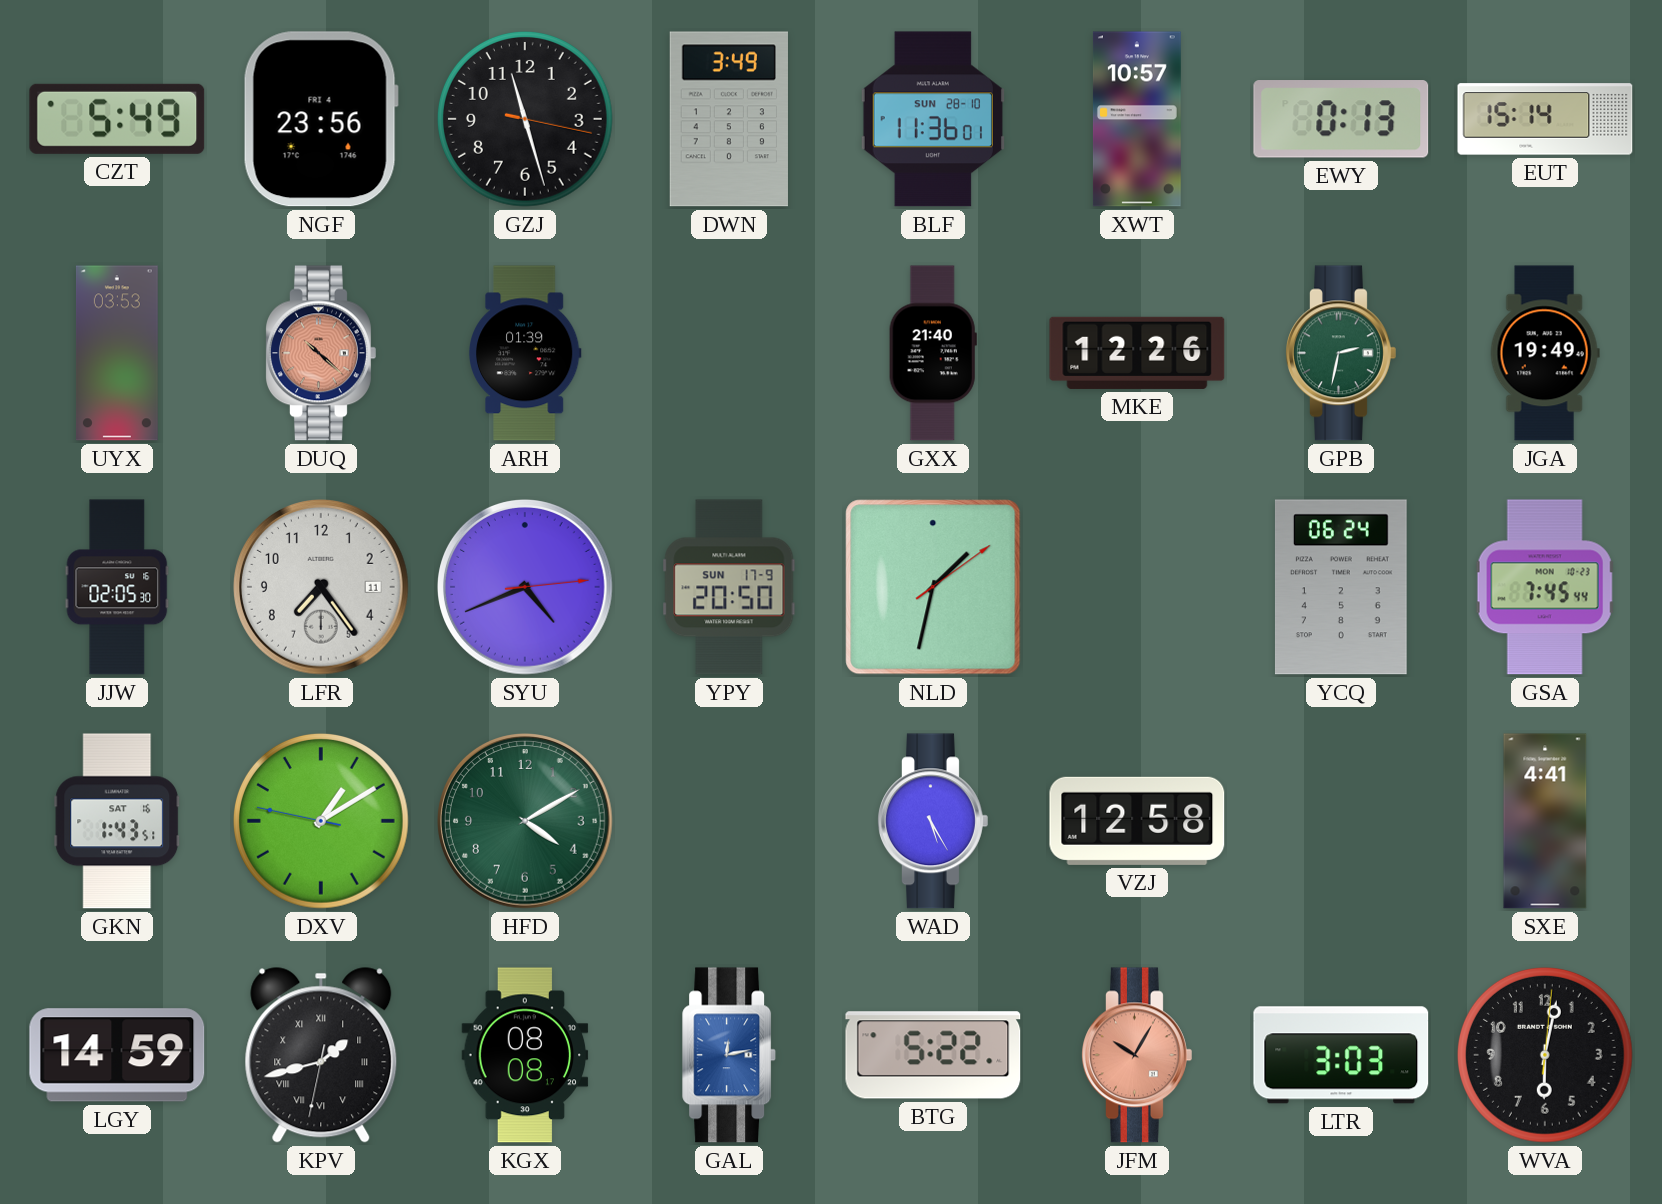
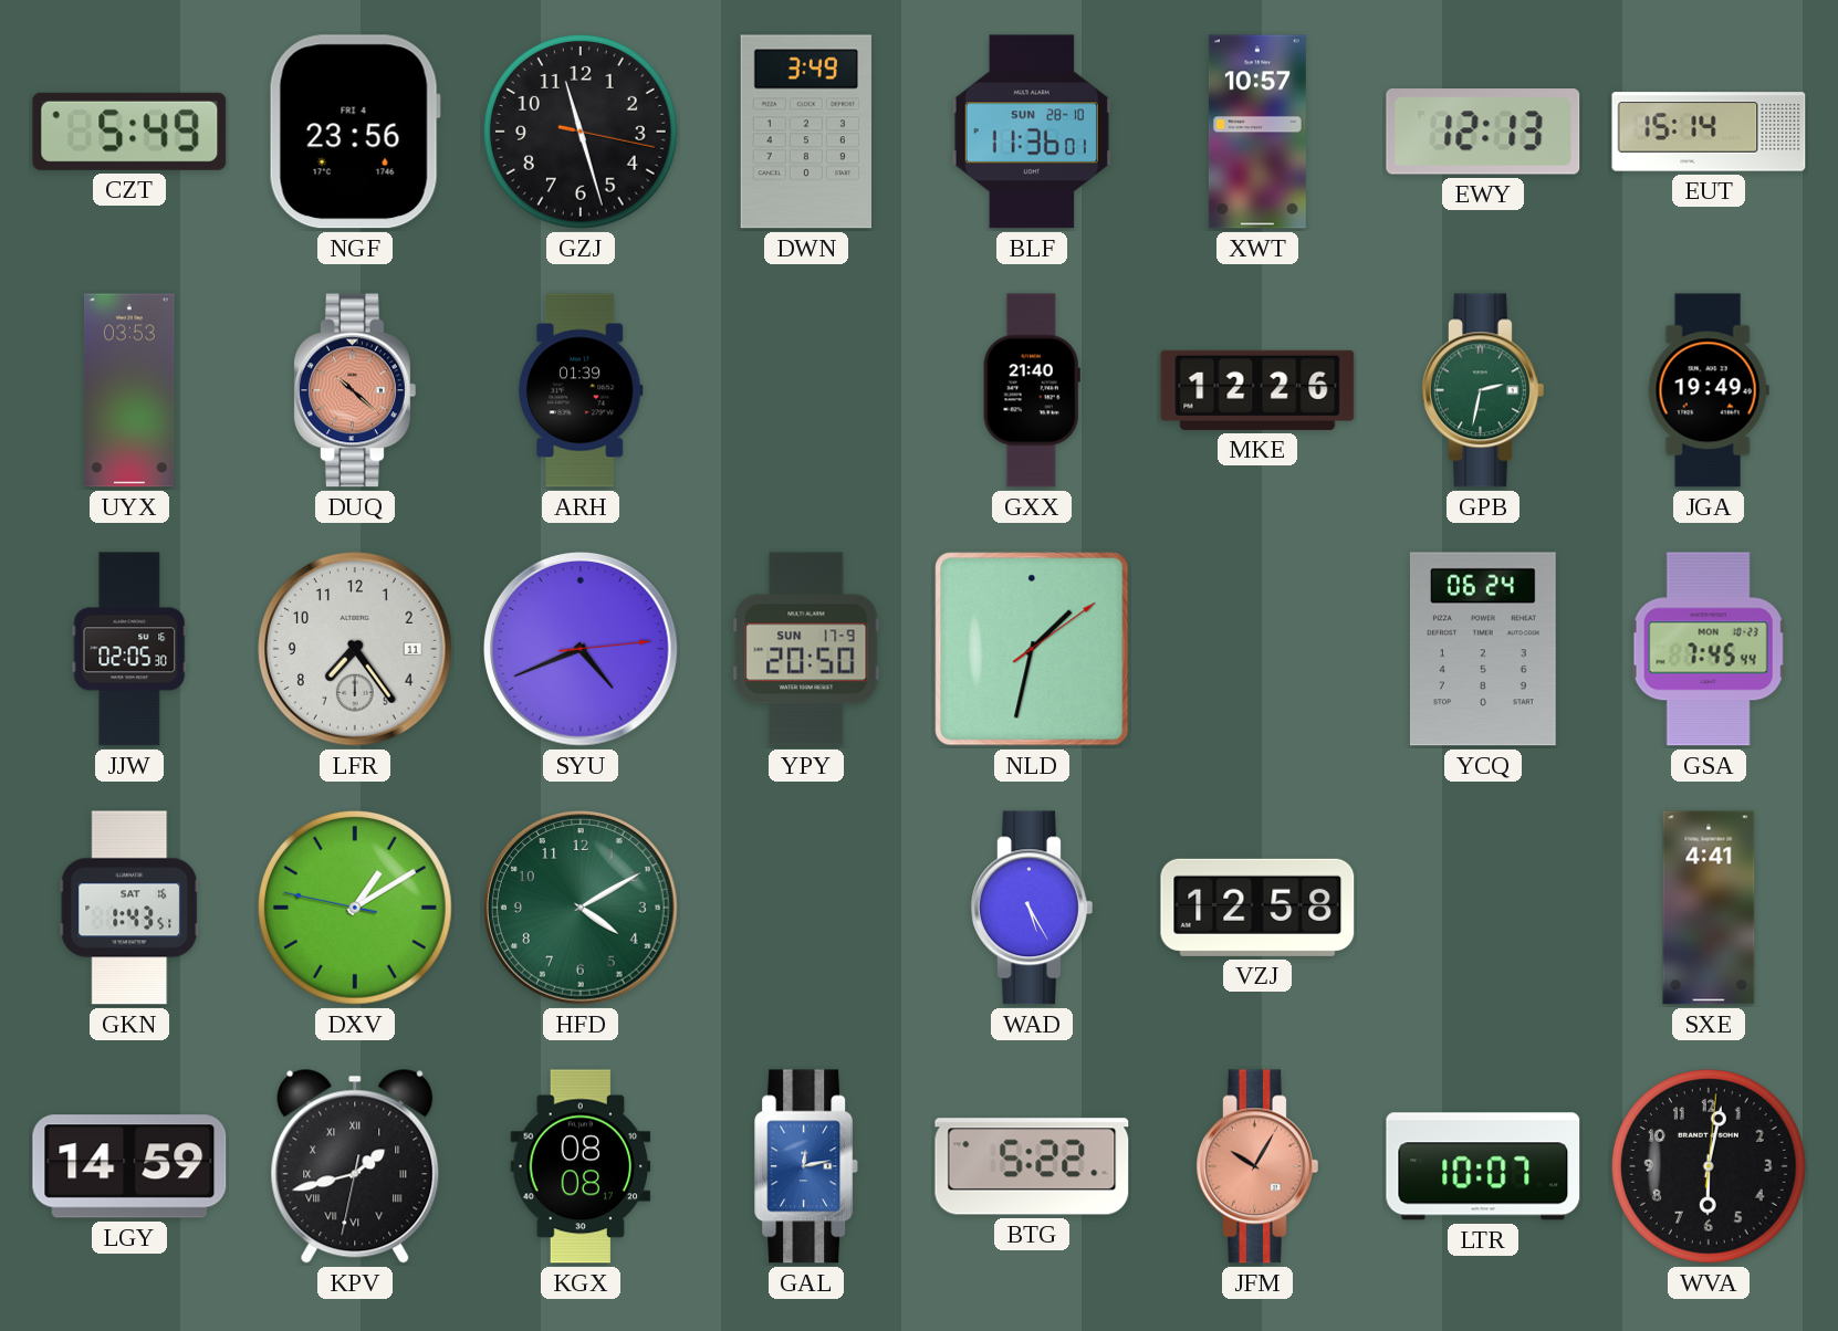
EWY: 0:13 -> 12:13 (1483, 132)
LTR: 3:03 -> 10:07 (1483, 1166)
